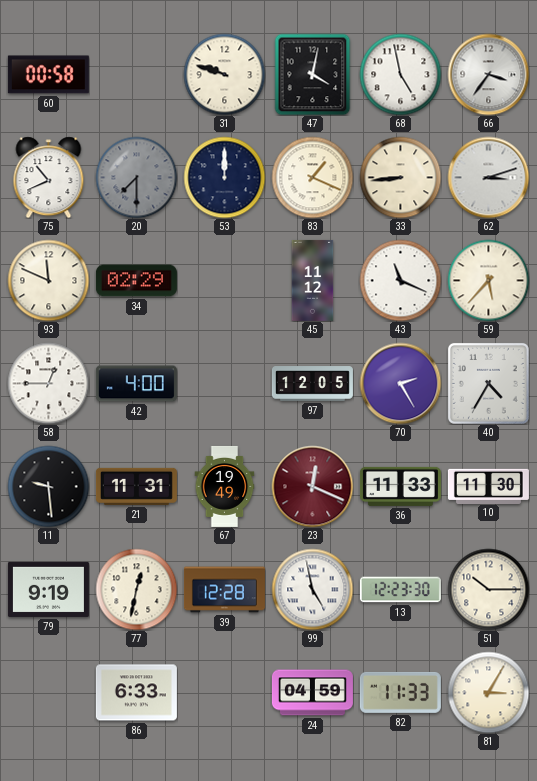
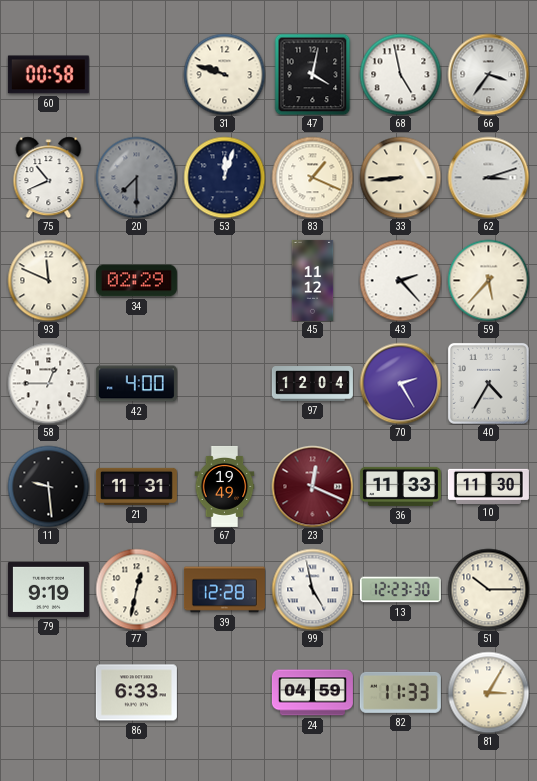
53: 12:00 -> 12:03 (224, 177)
43: 11:19 -> 2:23 (400, 280)
97: 12:05 -> 12:04 (312, 384)
